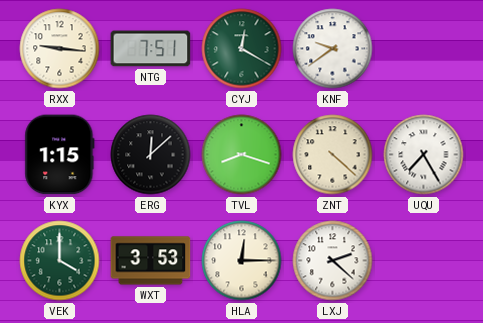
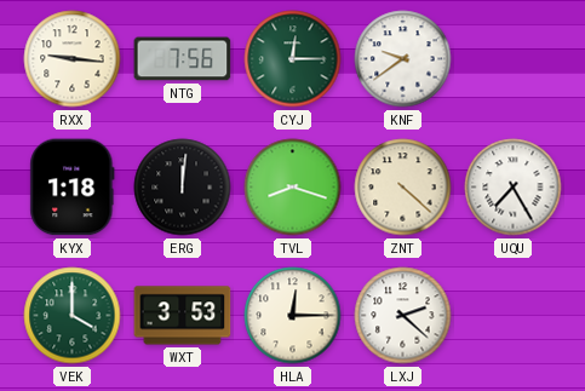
NTG: 7:51 -> 7:56 (183, 59)
CYJ: 12:20 -> 12:15 (293, 59)
KYX: 1:15 -> 1:18 (73, 188)
ERG: 12:08 -> 12:01 (183, 188)
